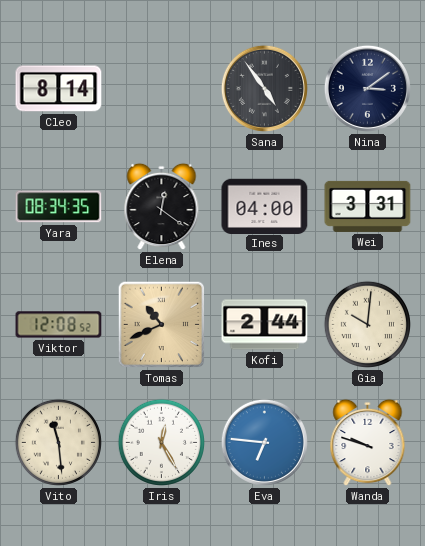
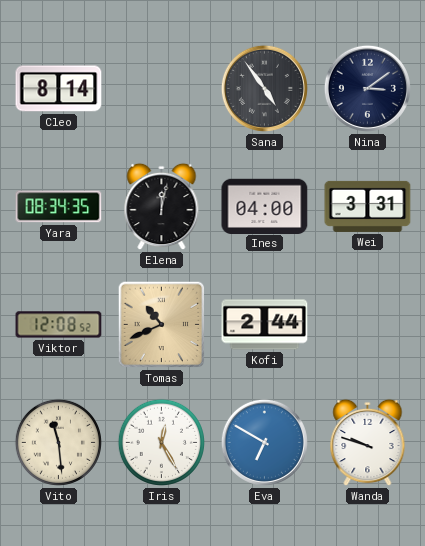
Elena: 12:21 -> 12:02 (162, 207)
Gia: 10:01 -> none (367, 324)
Eva: 6:46 -> 6:50 (264, 442)
